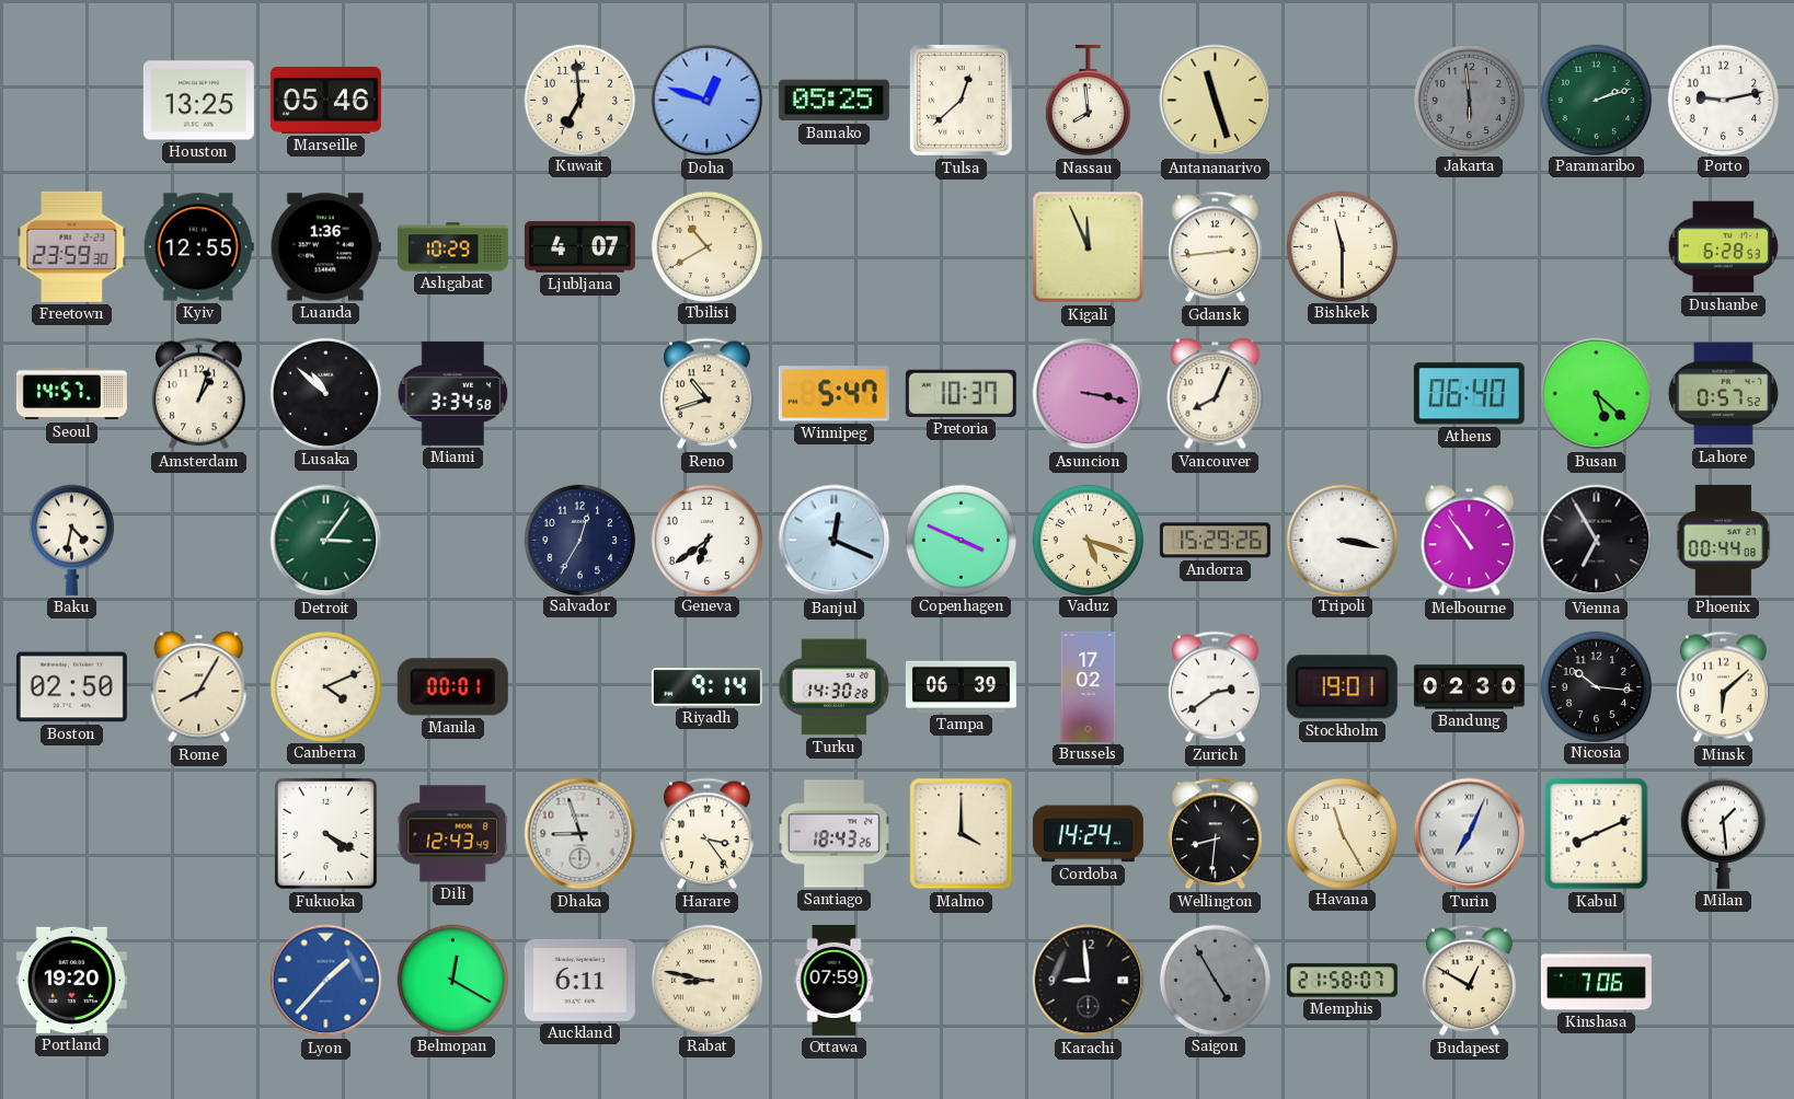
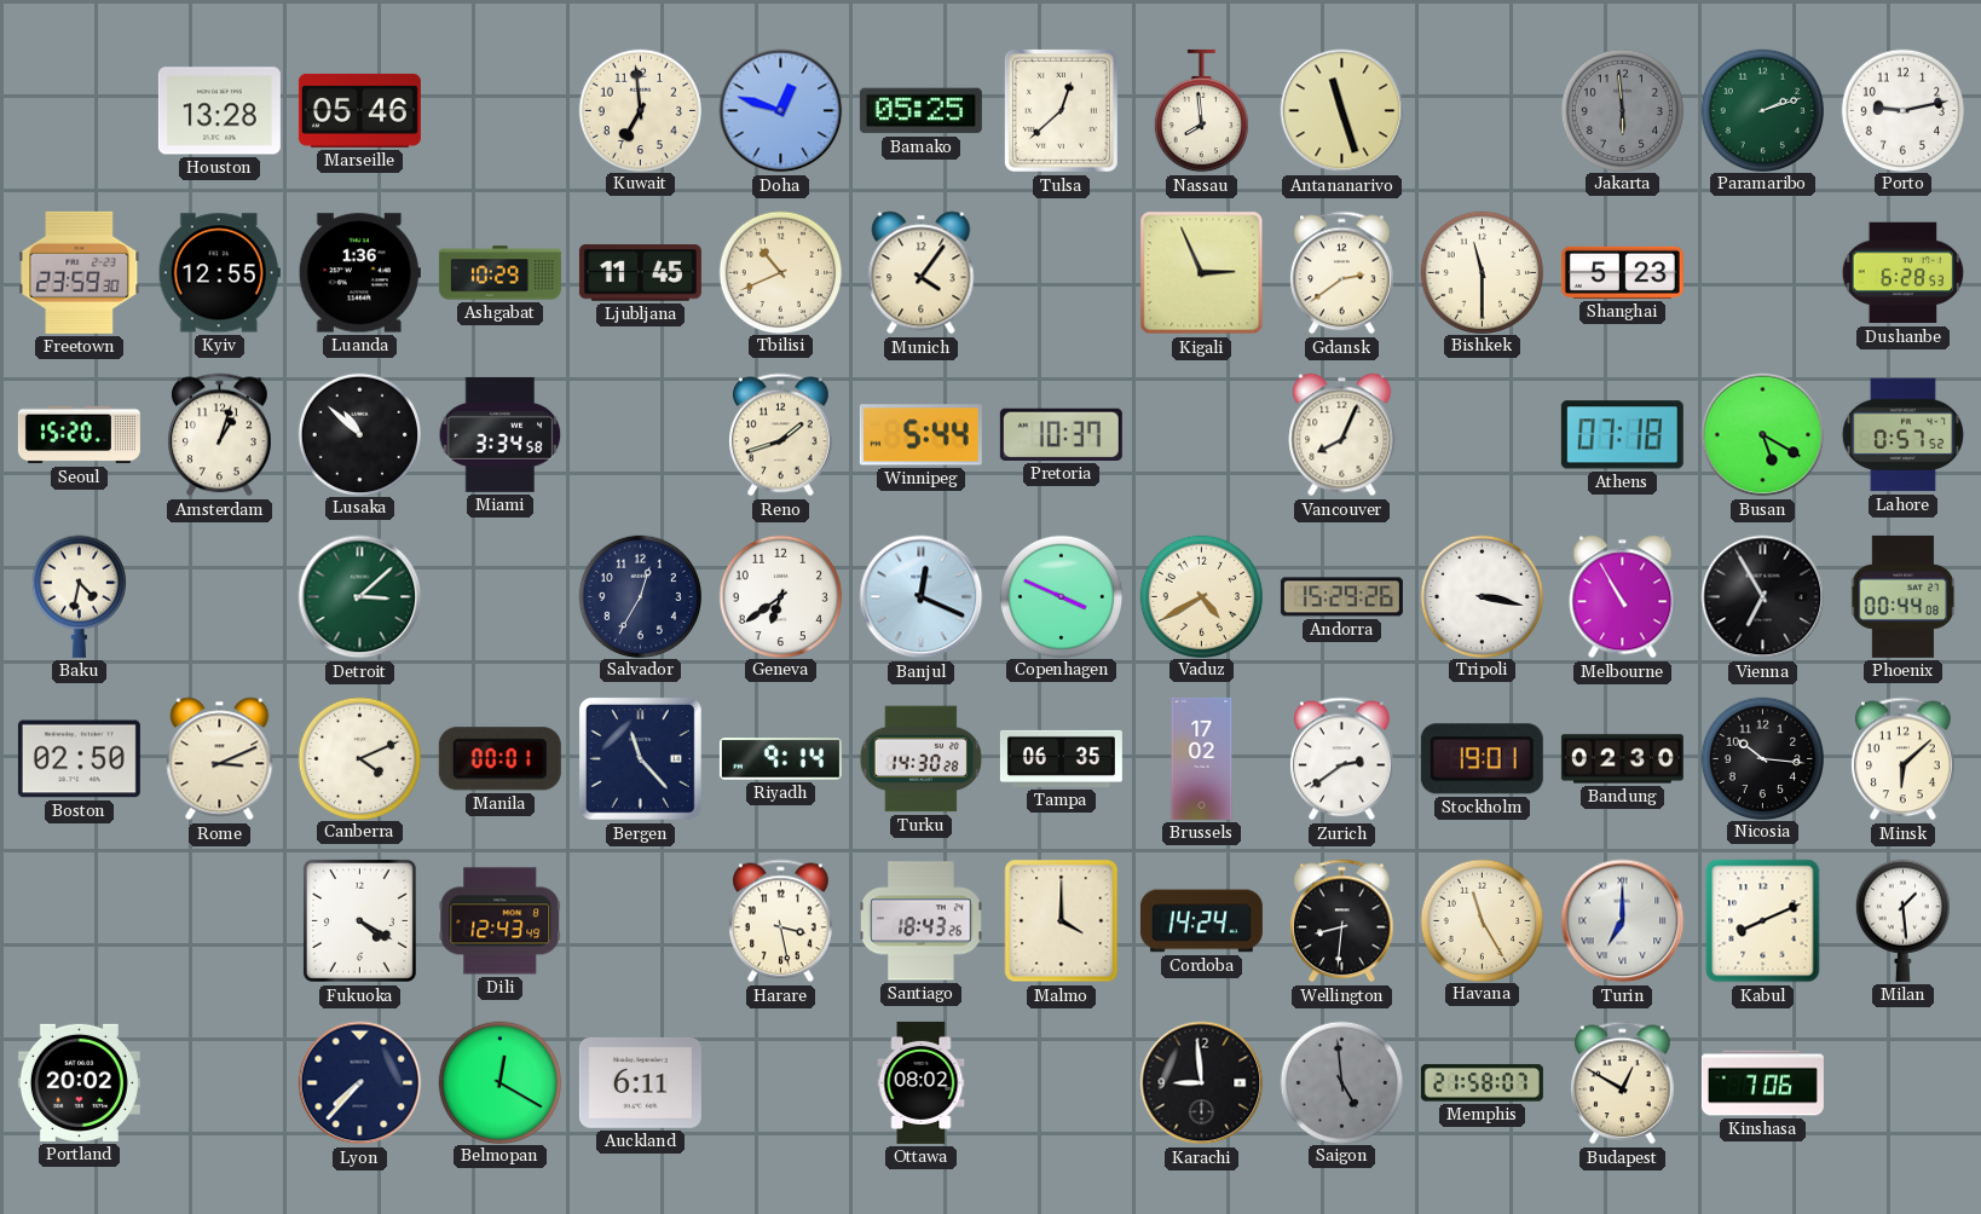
Houston: 13:25 -> 13:28 (219, 111)
Ljubljana: 4:07 -> 11:45 (640, 273)
Tbilisi: 10:40 -> 10:41 (780, 272)
Munich: none -> 4:06 (922, 273)
Kigali: 11:56 -> 2:56 (1202, 273)
Gdansk: 2:44 -> 2:39 (1342, 273)
Shanghai: none -> 5:23 (1622, 272)
Seoul: 14:57 -> 15:20 (79, 435)
Reno: 10:42 -> 1:42 (781, 435)
Winnipeg: 5:47 -> 5:44 (920, 435)
Asuncion: 3:17 -> none (1089, 394)
Athens: 06:40 -> 07:18 (1622, 435)
Busan: 5:22 -> 5:20 (1763, 435)
Detroit: 3:06 -> 3:08 (360, 597)
Vaduz: 5:18 -> 4:40 (1201, 596)
Melbourne: 10:54 -> 10:55 (1623, 597)
Rome: 8:05 -> 3:11 (220, 759)
Bergen: none -> 11:23 (640, 758)
Tampa: 06:39 -> 06:35 (1061, 758)
Dhaka: 8:57 -> none (580, 834)
Harare: 3:24 -> 3:28 (781, 921)
Turin: 7:04 -> 7:00 (1623, 921)
Portland: 19:20 -> 20:02 (79, 1082)
Lyon: 1:37 -> 7:37 (360, 1083)
Lyon dial: blue -> navy (360, 1083)
Rabat: 8:47 -> none (706, 980)
Ottawa: 07:59 -> 08:02 (922, 1082)
Saigon: 4:55 -> 4:59 (1341, 1082)
